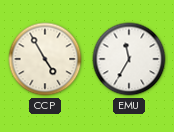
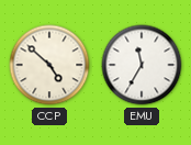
CCP: 4:55 -> 4:52 (49, 65)
